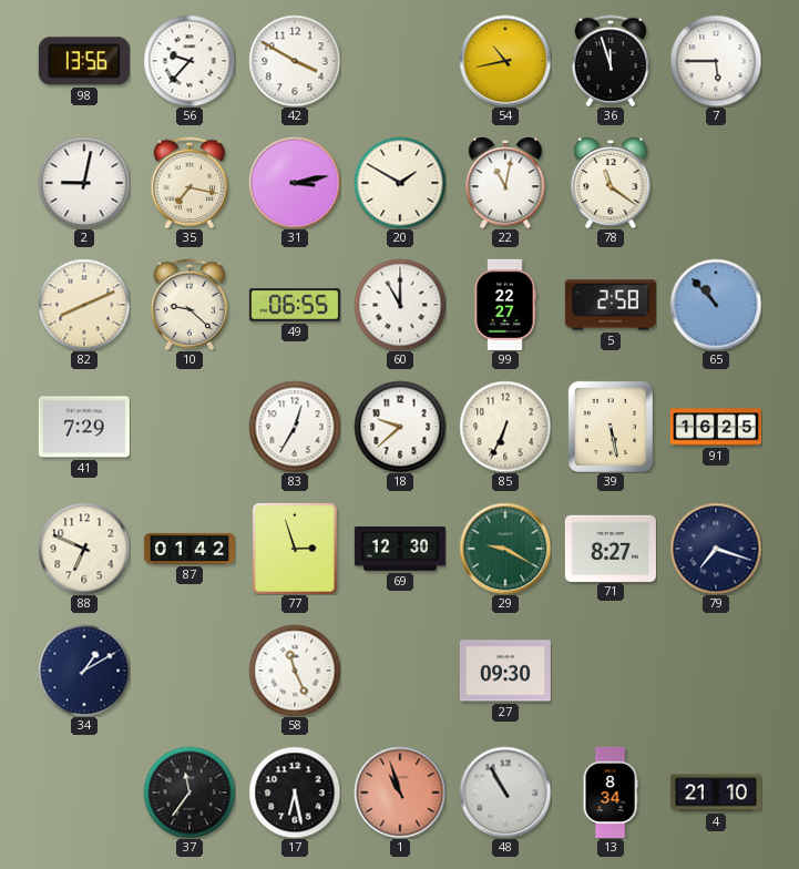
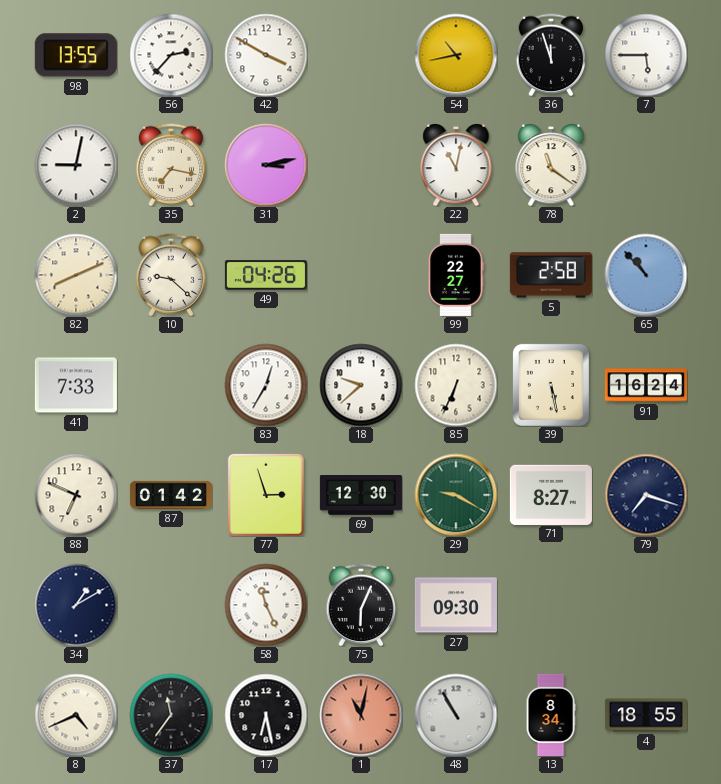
98: 13:56 -> 13:55 (76, 55)
56: 9:37 -> 2:37 (171, 55)
20: 1:50 -> none (400, 183)
49: 06:55 -> 04:26 (266, 275)
60: 11:00 -> none (400, 305)
41: 7:29 -> 7:33 (76, 385)
91: 16:25 -> 16:24 (646, 385)
75: none -> 6:04 (361, 605)
8: none -> 4:41 (76, 715)
1: 10:57 -> 11:02 (361, 715)
4: 21:10 -> 18:55 (646, 715)
